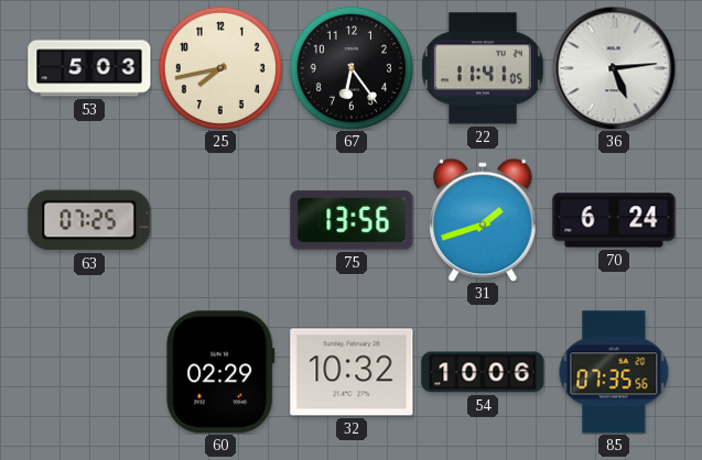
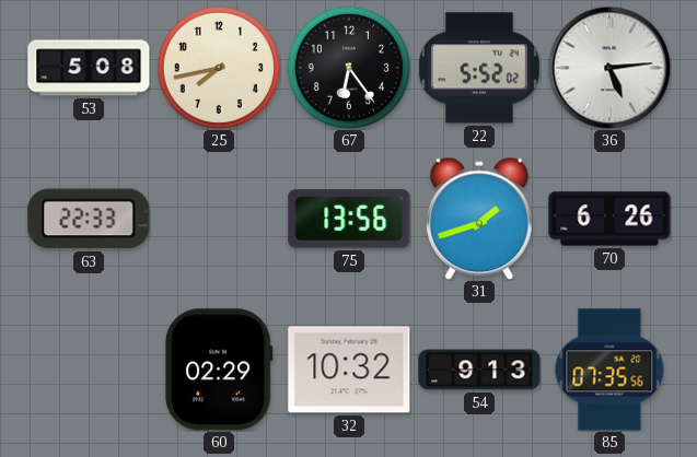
53: 5:03 -> 5:08 (89, 68)
22: 11:41 -> 5:52 (479, 68)
63: 07:25 -> 22:33 (89, 219)
70: 6:24 -> 6:26 (609, 219)
54: 10:06 -> 9:13 (479, 370)
